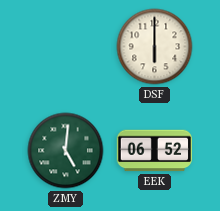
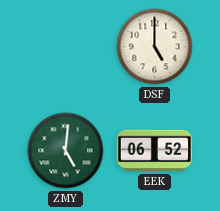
DSF: 6:00 -> 5:00 (155, 47)
